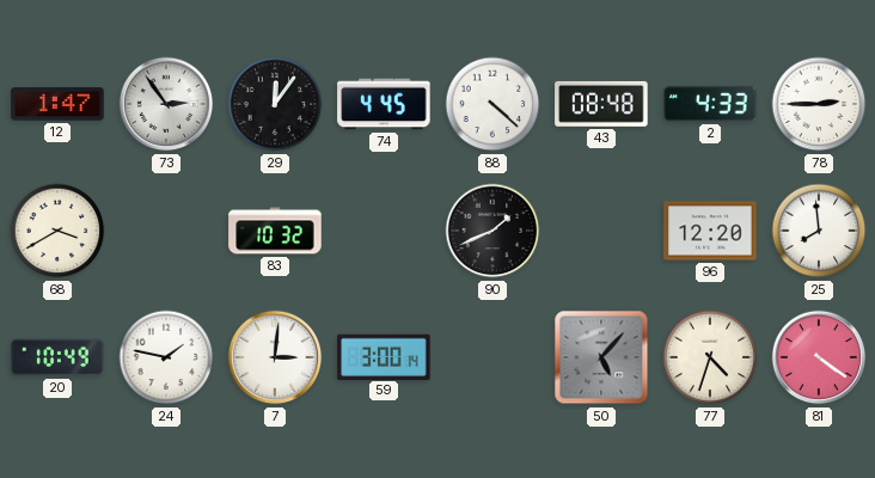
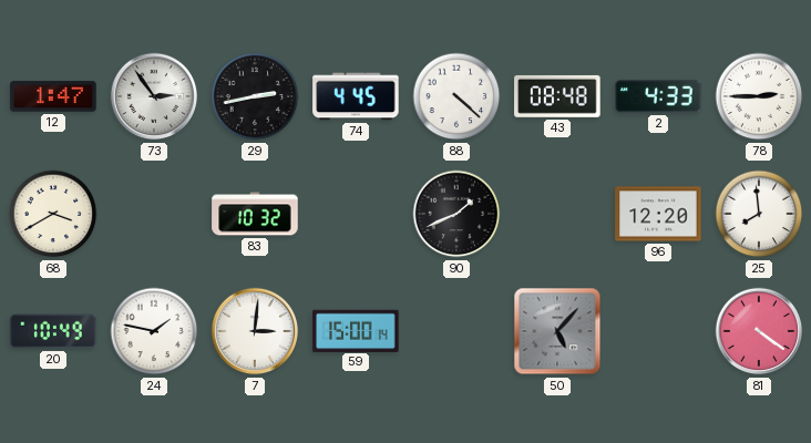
29: 12:06 -> 2:43 (255, 96)
59: 3:00 -> 15:00 (356, 330)
77: 4:33 -> none (710, 357)
